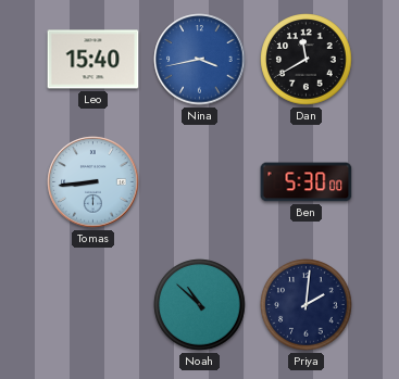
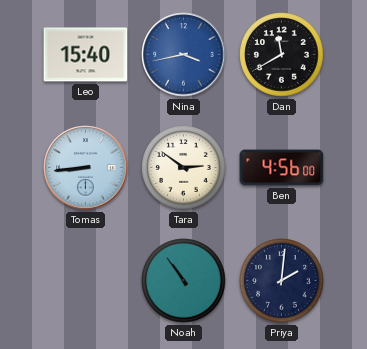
Tara: none -> 2:51 (184, 168)
Ben: 5:30 -> 4:56 (282, 168)
Noah: 10:52 -> 10:54 (184, 281)
